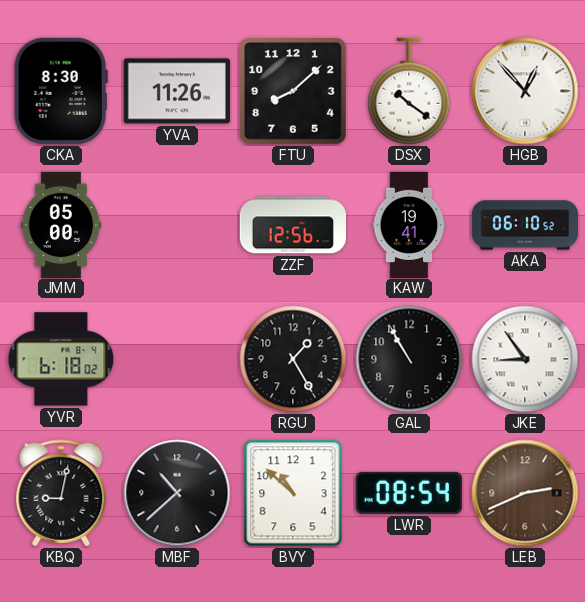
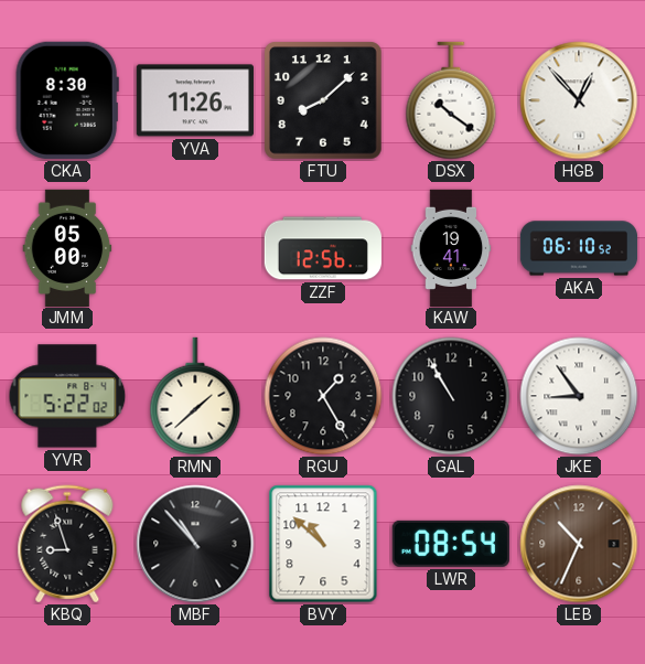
YVR: 6:18 -> 5:22 (67, 396)
RMN: none -> 1:38 (195, 396)
KBQ: 9:02 -> 8:57 (67, 544)
MBF: 10:38 -> 10:53 (195, 544)
LEB: 2:41 -> 10:34 (579, 544)
